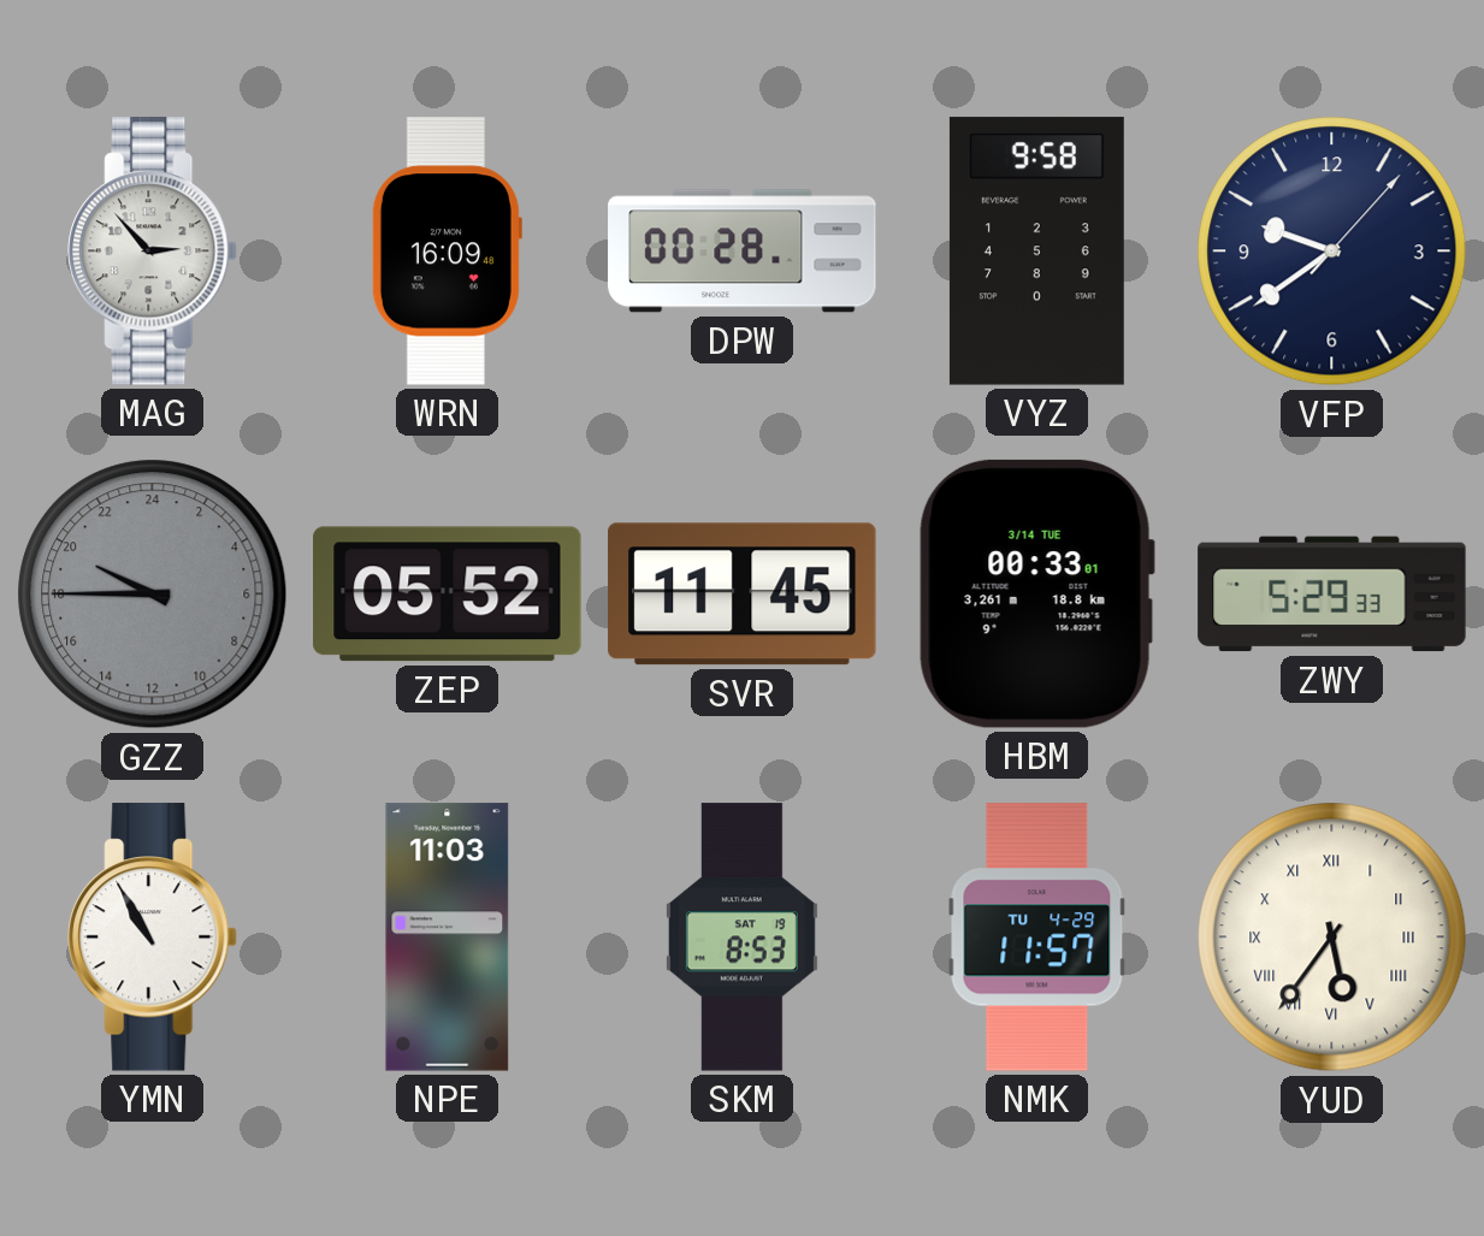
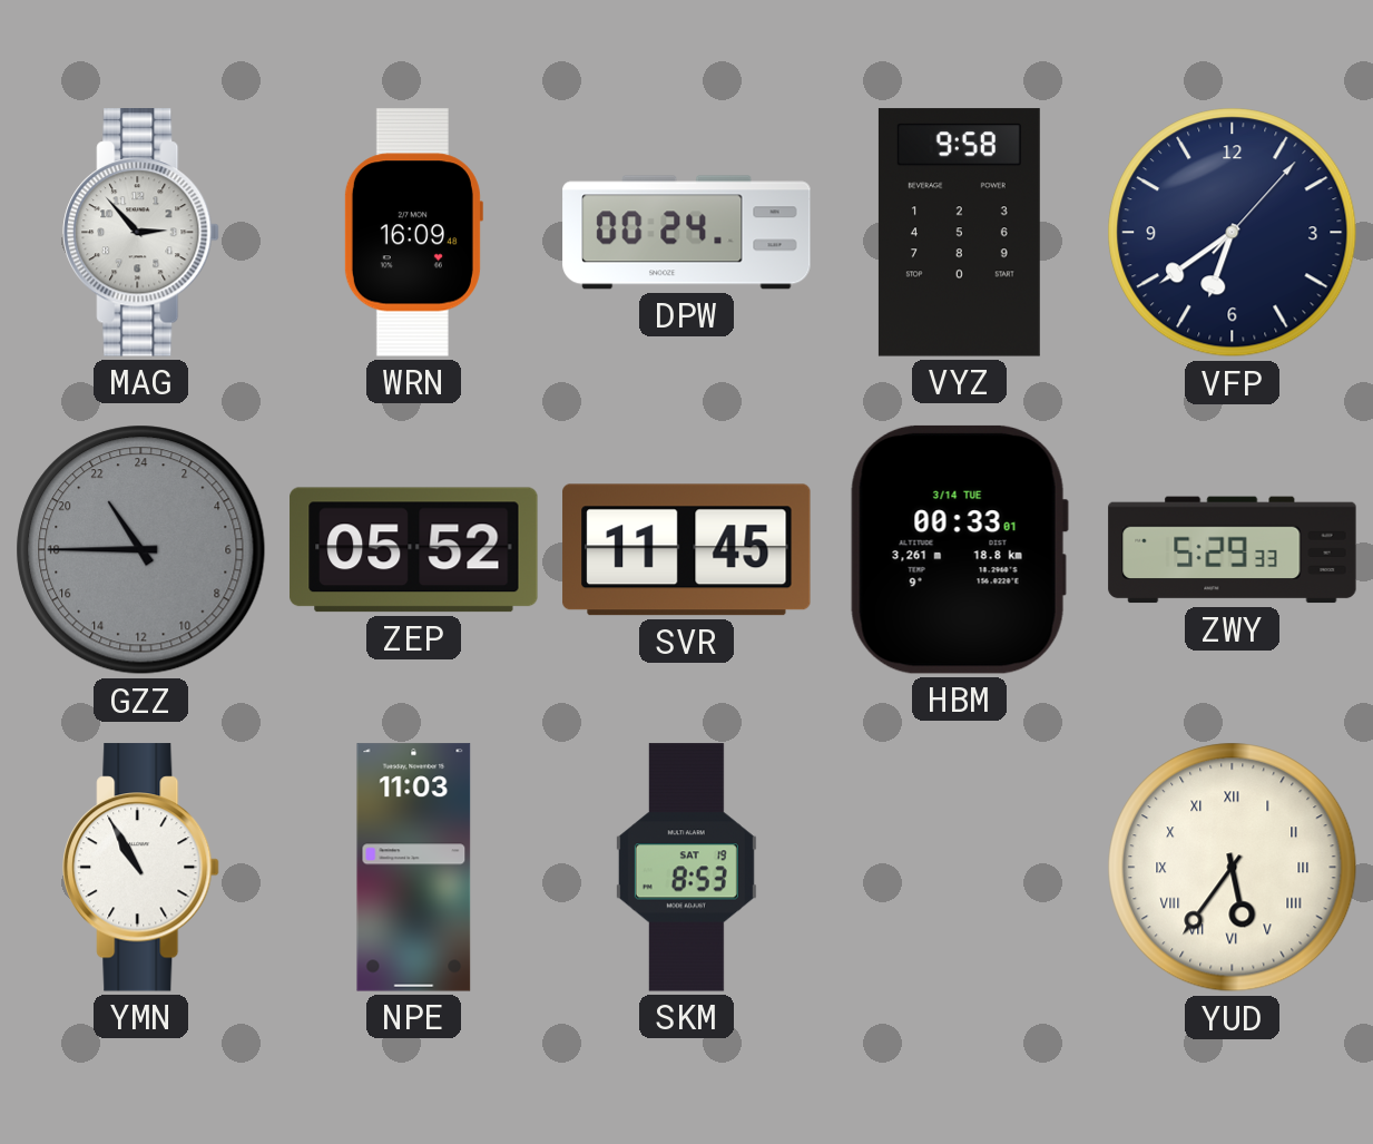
DPW: 00:28 -> 00:24 (687, 233)
VFP: 9:39 -> 6:39 (1233, 233)
GZZ: 19:45 -> 21:45 (141, 550)
NMK: 11:57 -> none (1037, 938)
